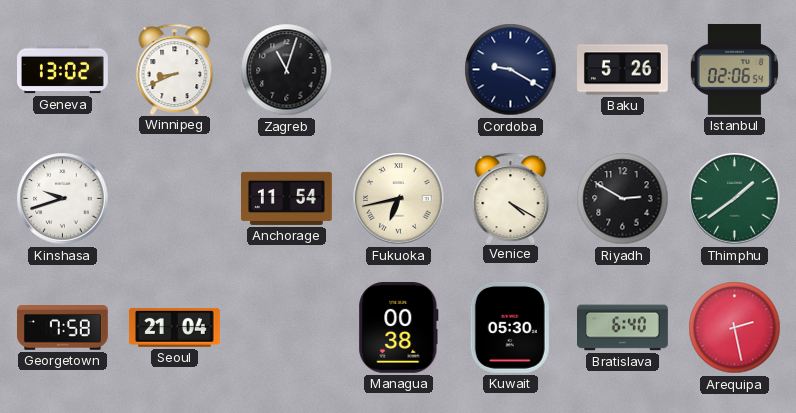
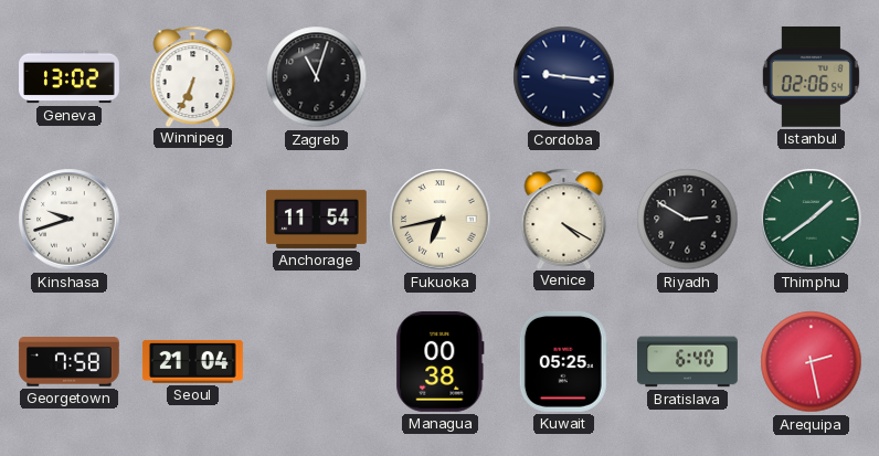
Winnipeg: 8:41 -> 6:34 (193, 76)
Cordoba: 9:20 -> 9:16 (564, 77)
Baku: 5:26 -> none (623, 70)
Kuwait: 05:30 -> 05:25 (563, 361)
